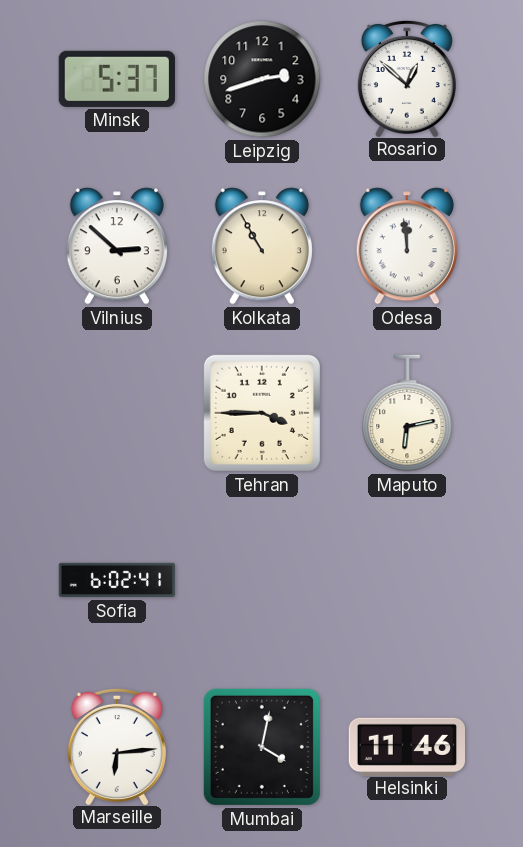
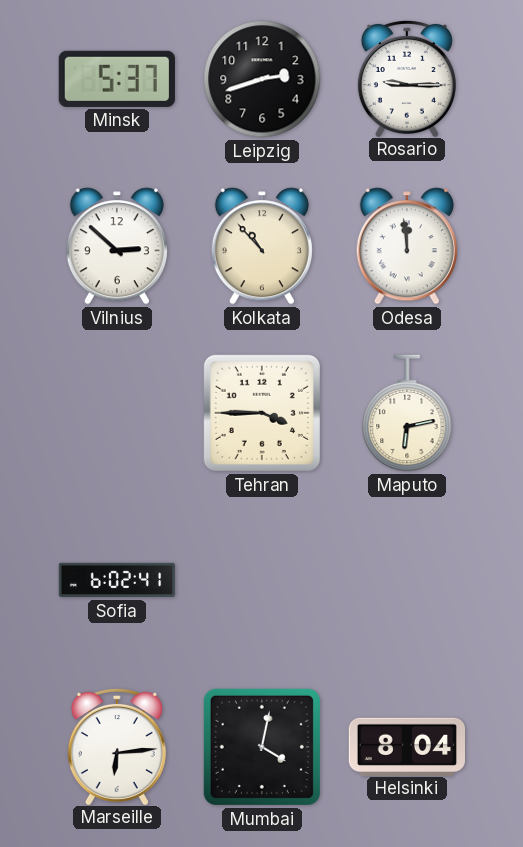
Rosario: 12:52 -> 9:15 (407, 78)
Kolkata: 10:55 -> 10:53 (262, 246)
Helsinki: 11:46 -> 8:04 (406, 746)
